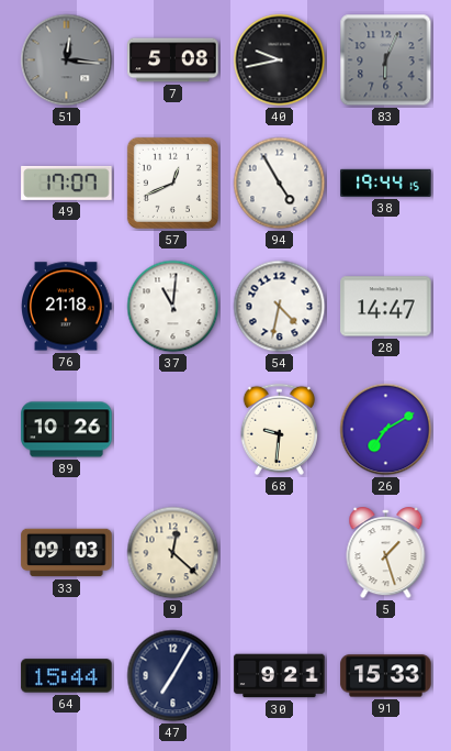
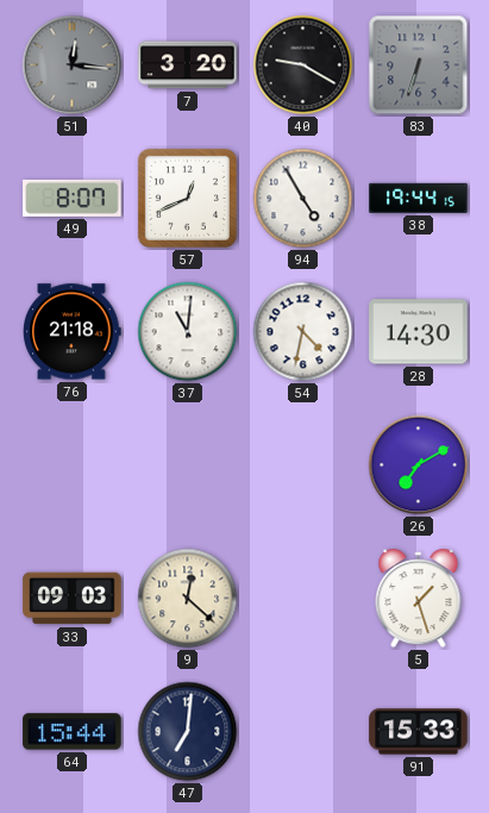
7: 5:08 -> 3:20 (188, 65)
40: 9:43 -> 9:20 (303, 65)
83: 6:04 -> 6:33 (419, 65)
49: 17:07 -> 8:07 (73, 198)
28: 14:47 -> 14:30 (419, 332)
89: 10:26 -> none (67, 430)
68: 9:31 -> none (279, 429)
47: 7:05 -> 7:01 (188, 732)
30: 9:21 -> none (280, 676)
